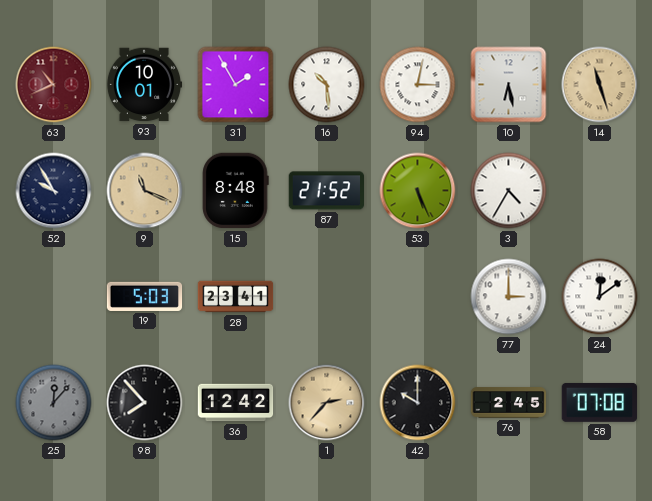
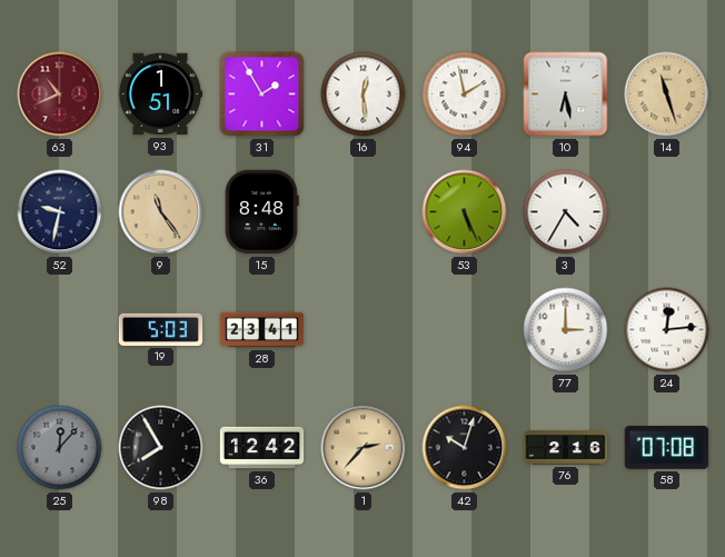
93: 10:01 -> 1:51 (160, 95)
16: 10:29 -> 12:29 (364, 95)
94: 3:02 -> 1:58 (465, 95)
52: 9:55 -> 9:32 (60, 212)
9: 11:19 -> 11:24 (161, 212)
87: 21:52 -> none (326, 191)
24: 12:09 -> 12:14 (667, 330)
98: 7:53 -> 7:55 (161, 448)
42: 10:00 -> 10:03 (465, 448)
76: 2:45 -> 2:16 (566, 448)
